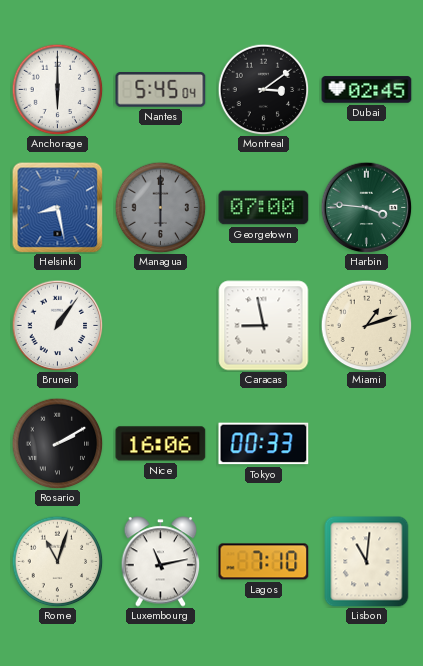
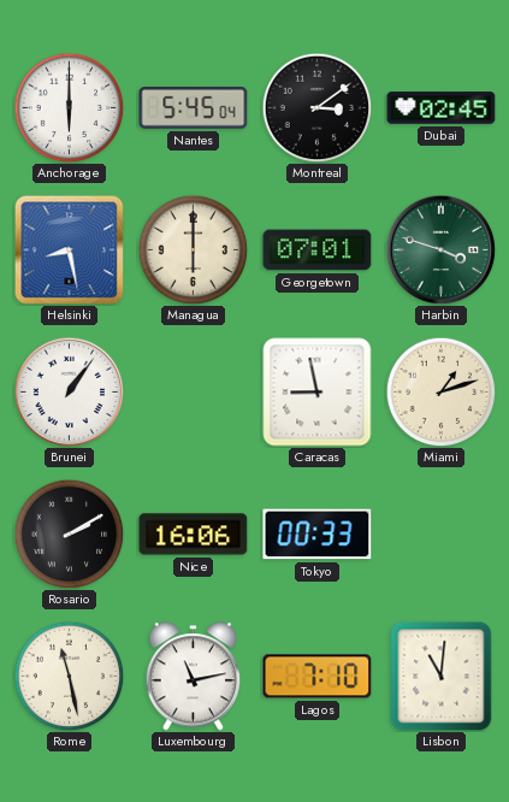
Managua dial: grey -> cream (193, 249)
Georgetown: 07:00 -> 07:01 (318, 250)
Harbin: 3:46 -> 3:48 (440, 249)
Rome: 11:03 -> 11:28 (69, 676)
